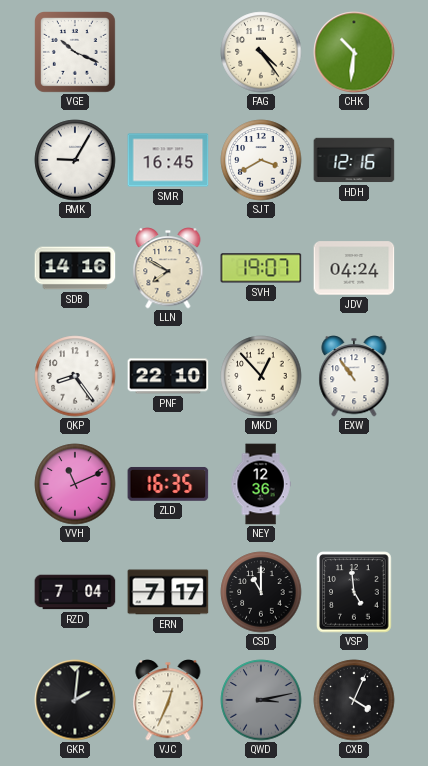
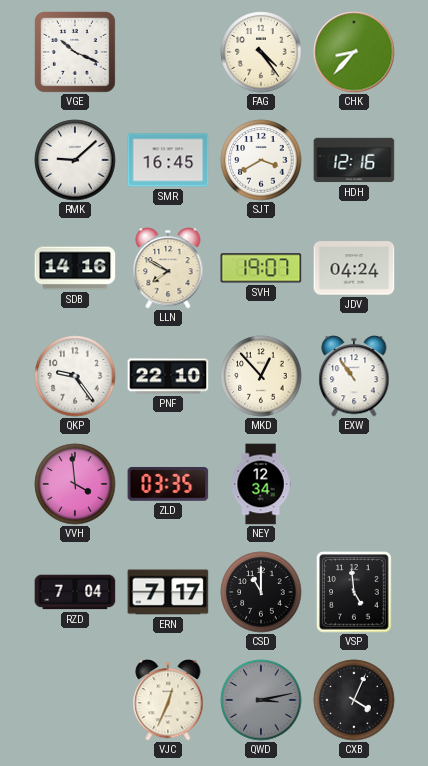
CHK: 10:31 -> 8:37 (354, 52)
RMK: 9:05 -> 9:08 (75, 160)
QKP: 8:24 -> 9:24 (75, 376)
VVH: 11:11 -> 3:59 (75, 484)
ZLD: 16:35 -> 03:35 (168, 484)
NEY: 12:36 -> 12:34 (261, 484)
GKR: 2:01 -> none (75, 700)
